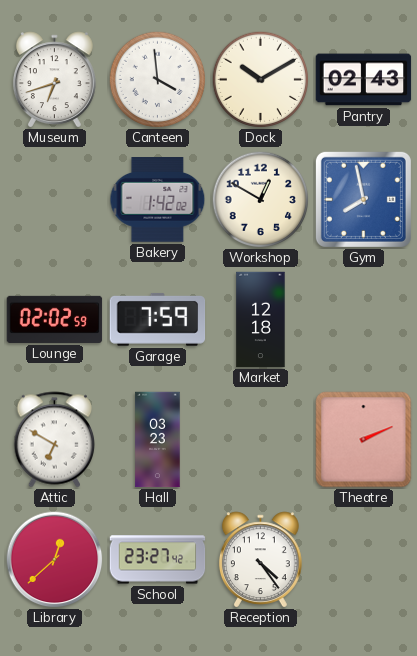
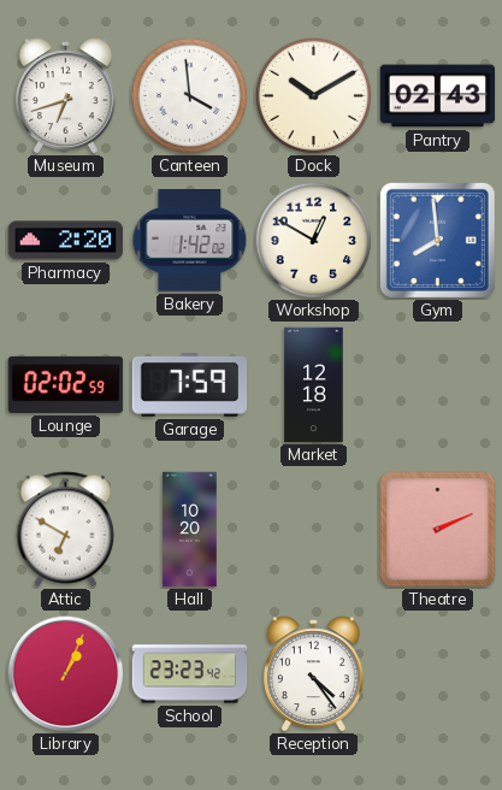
Pharmacy: none -> 2:20 (66, 241)
Gym: 7:58 -> 7:59 (437, 240)
Hall: 03:23 -> 10:20 (190, 530)
Library: 12:38 -> 1:04 (66, 674)
School: 23:27 -> 23:23 (190, 674)
